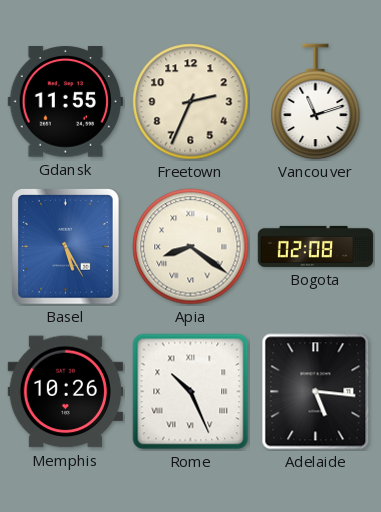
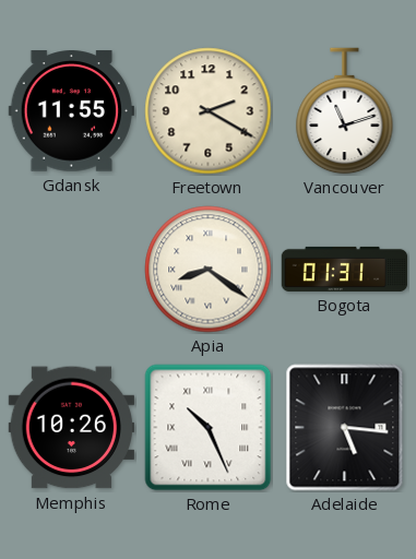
Freetown: 2:34 -> 2:20 (209, 111)
Basel: 5:25 -> none (66, 247)
Bogota: 02:08 -> 01:31 (345, 269)
